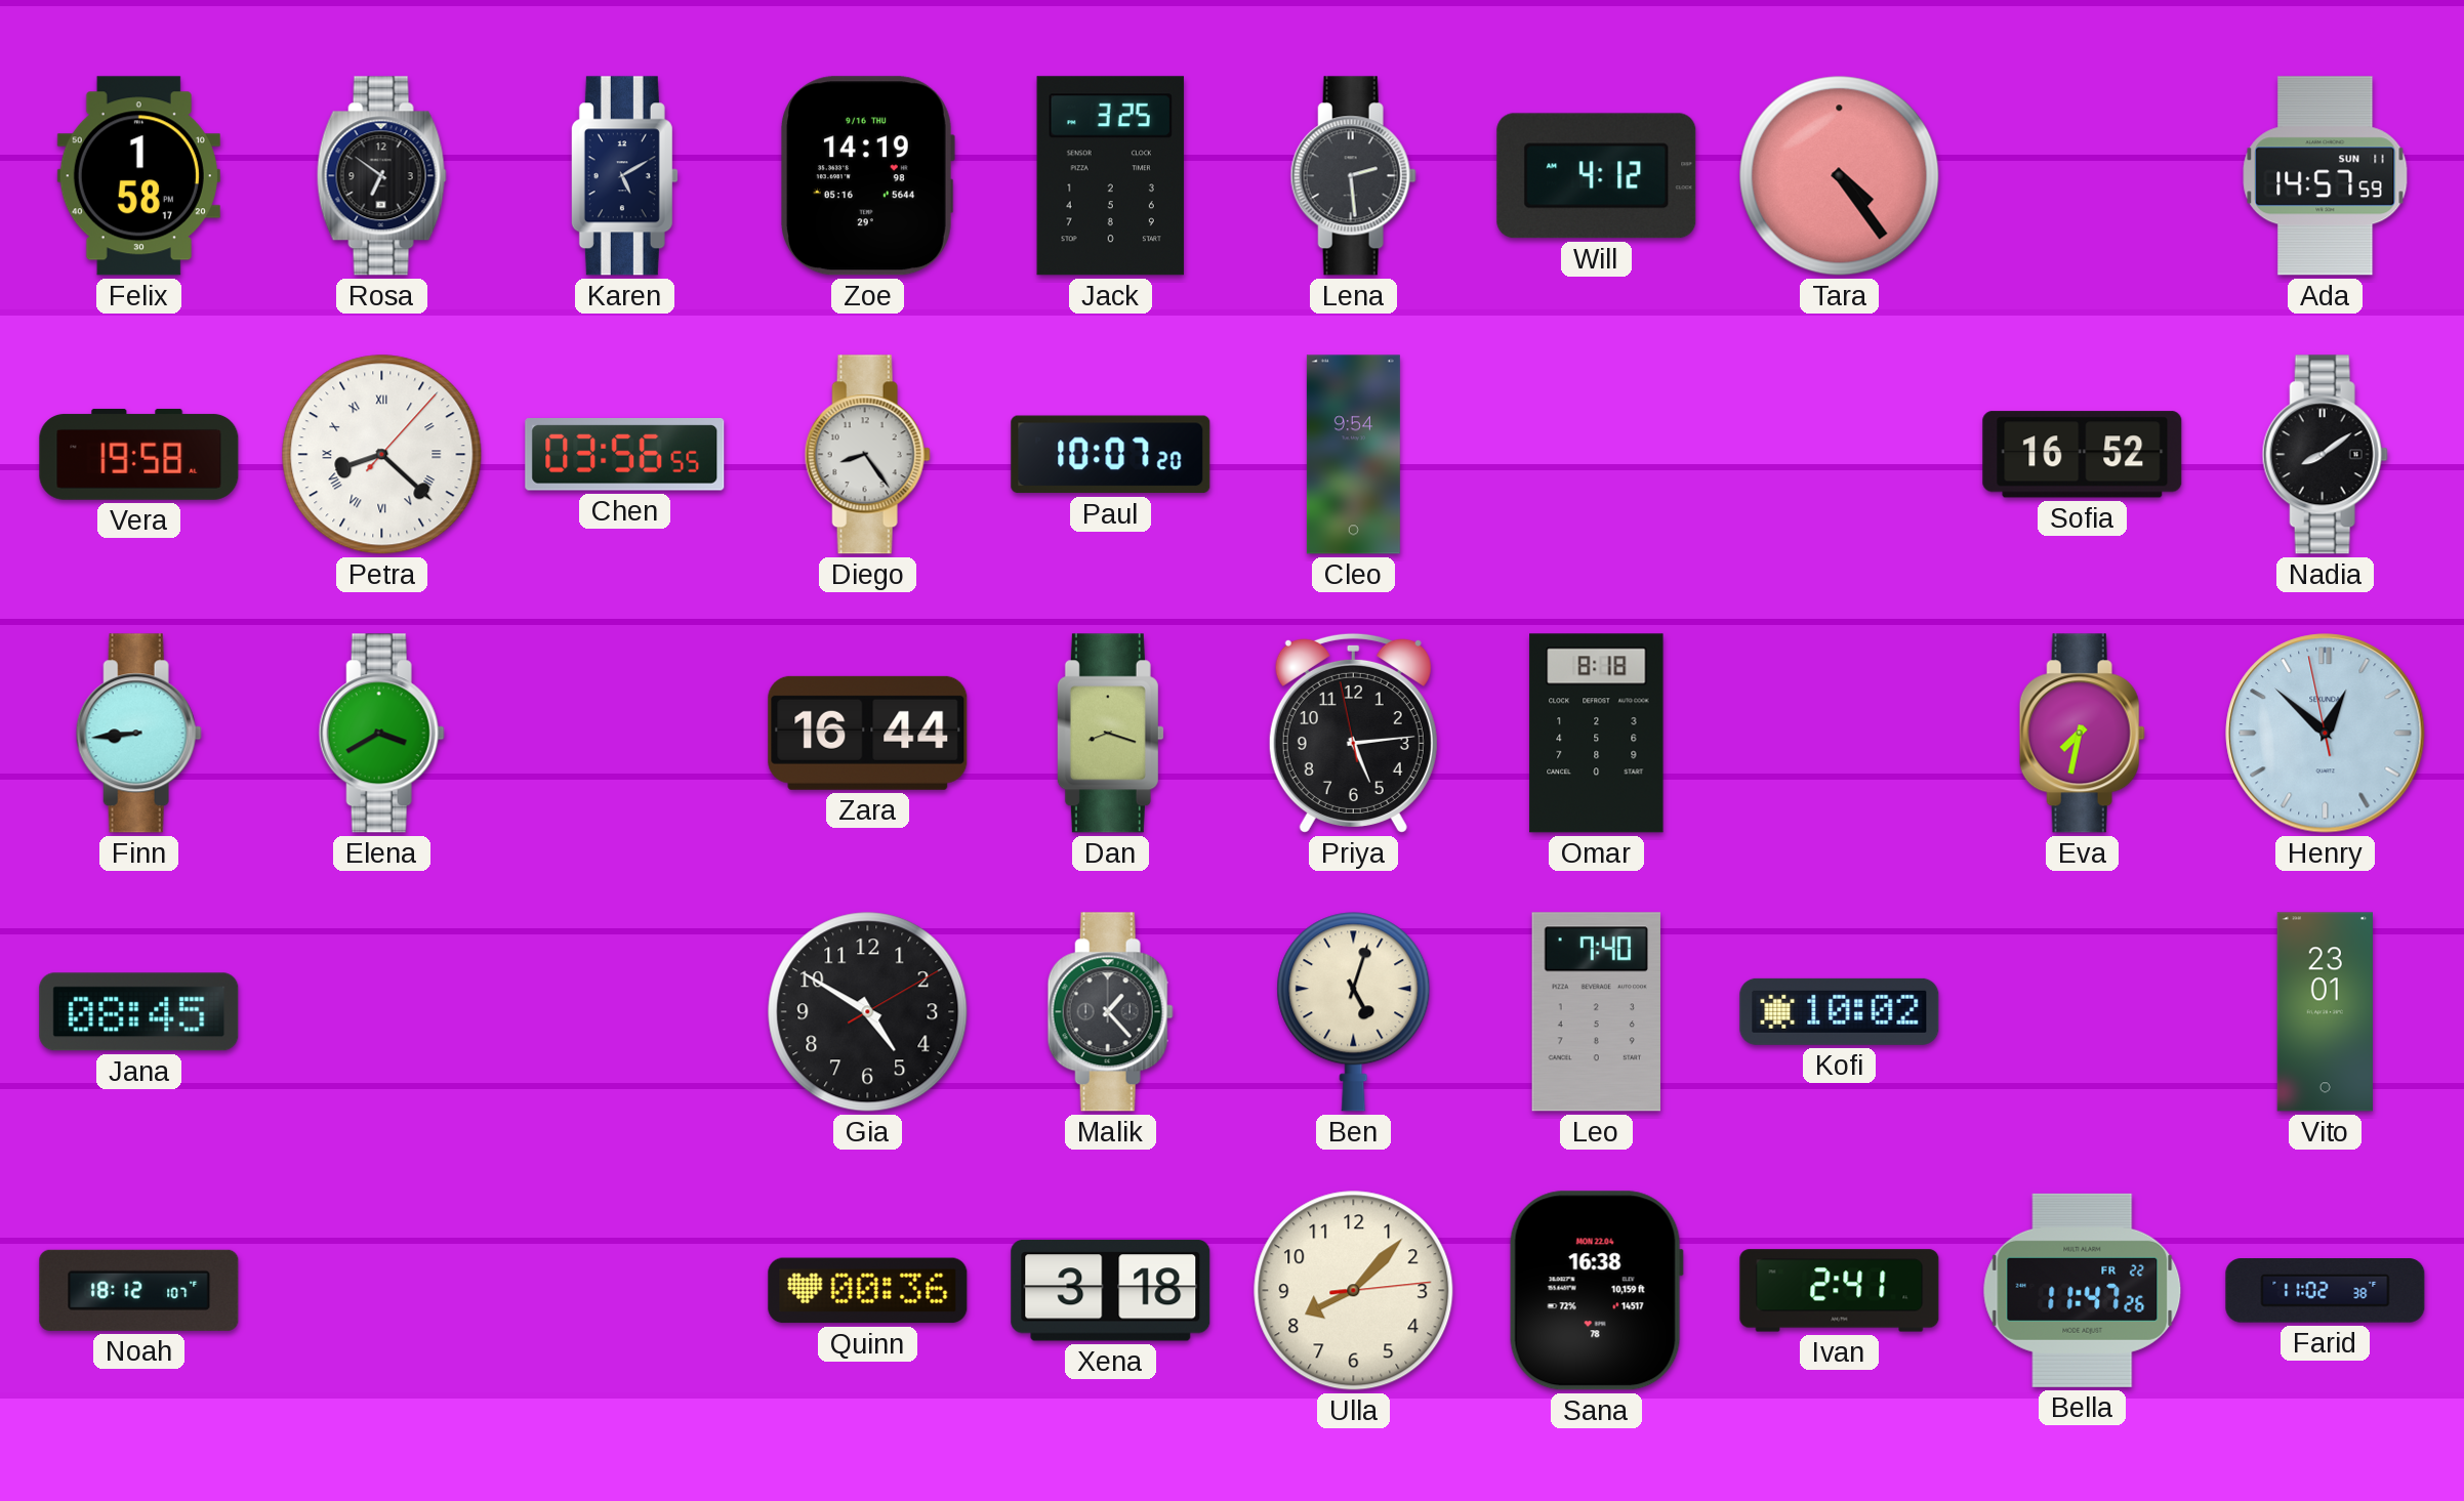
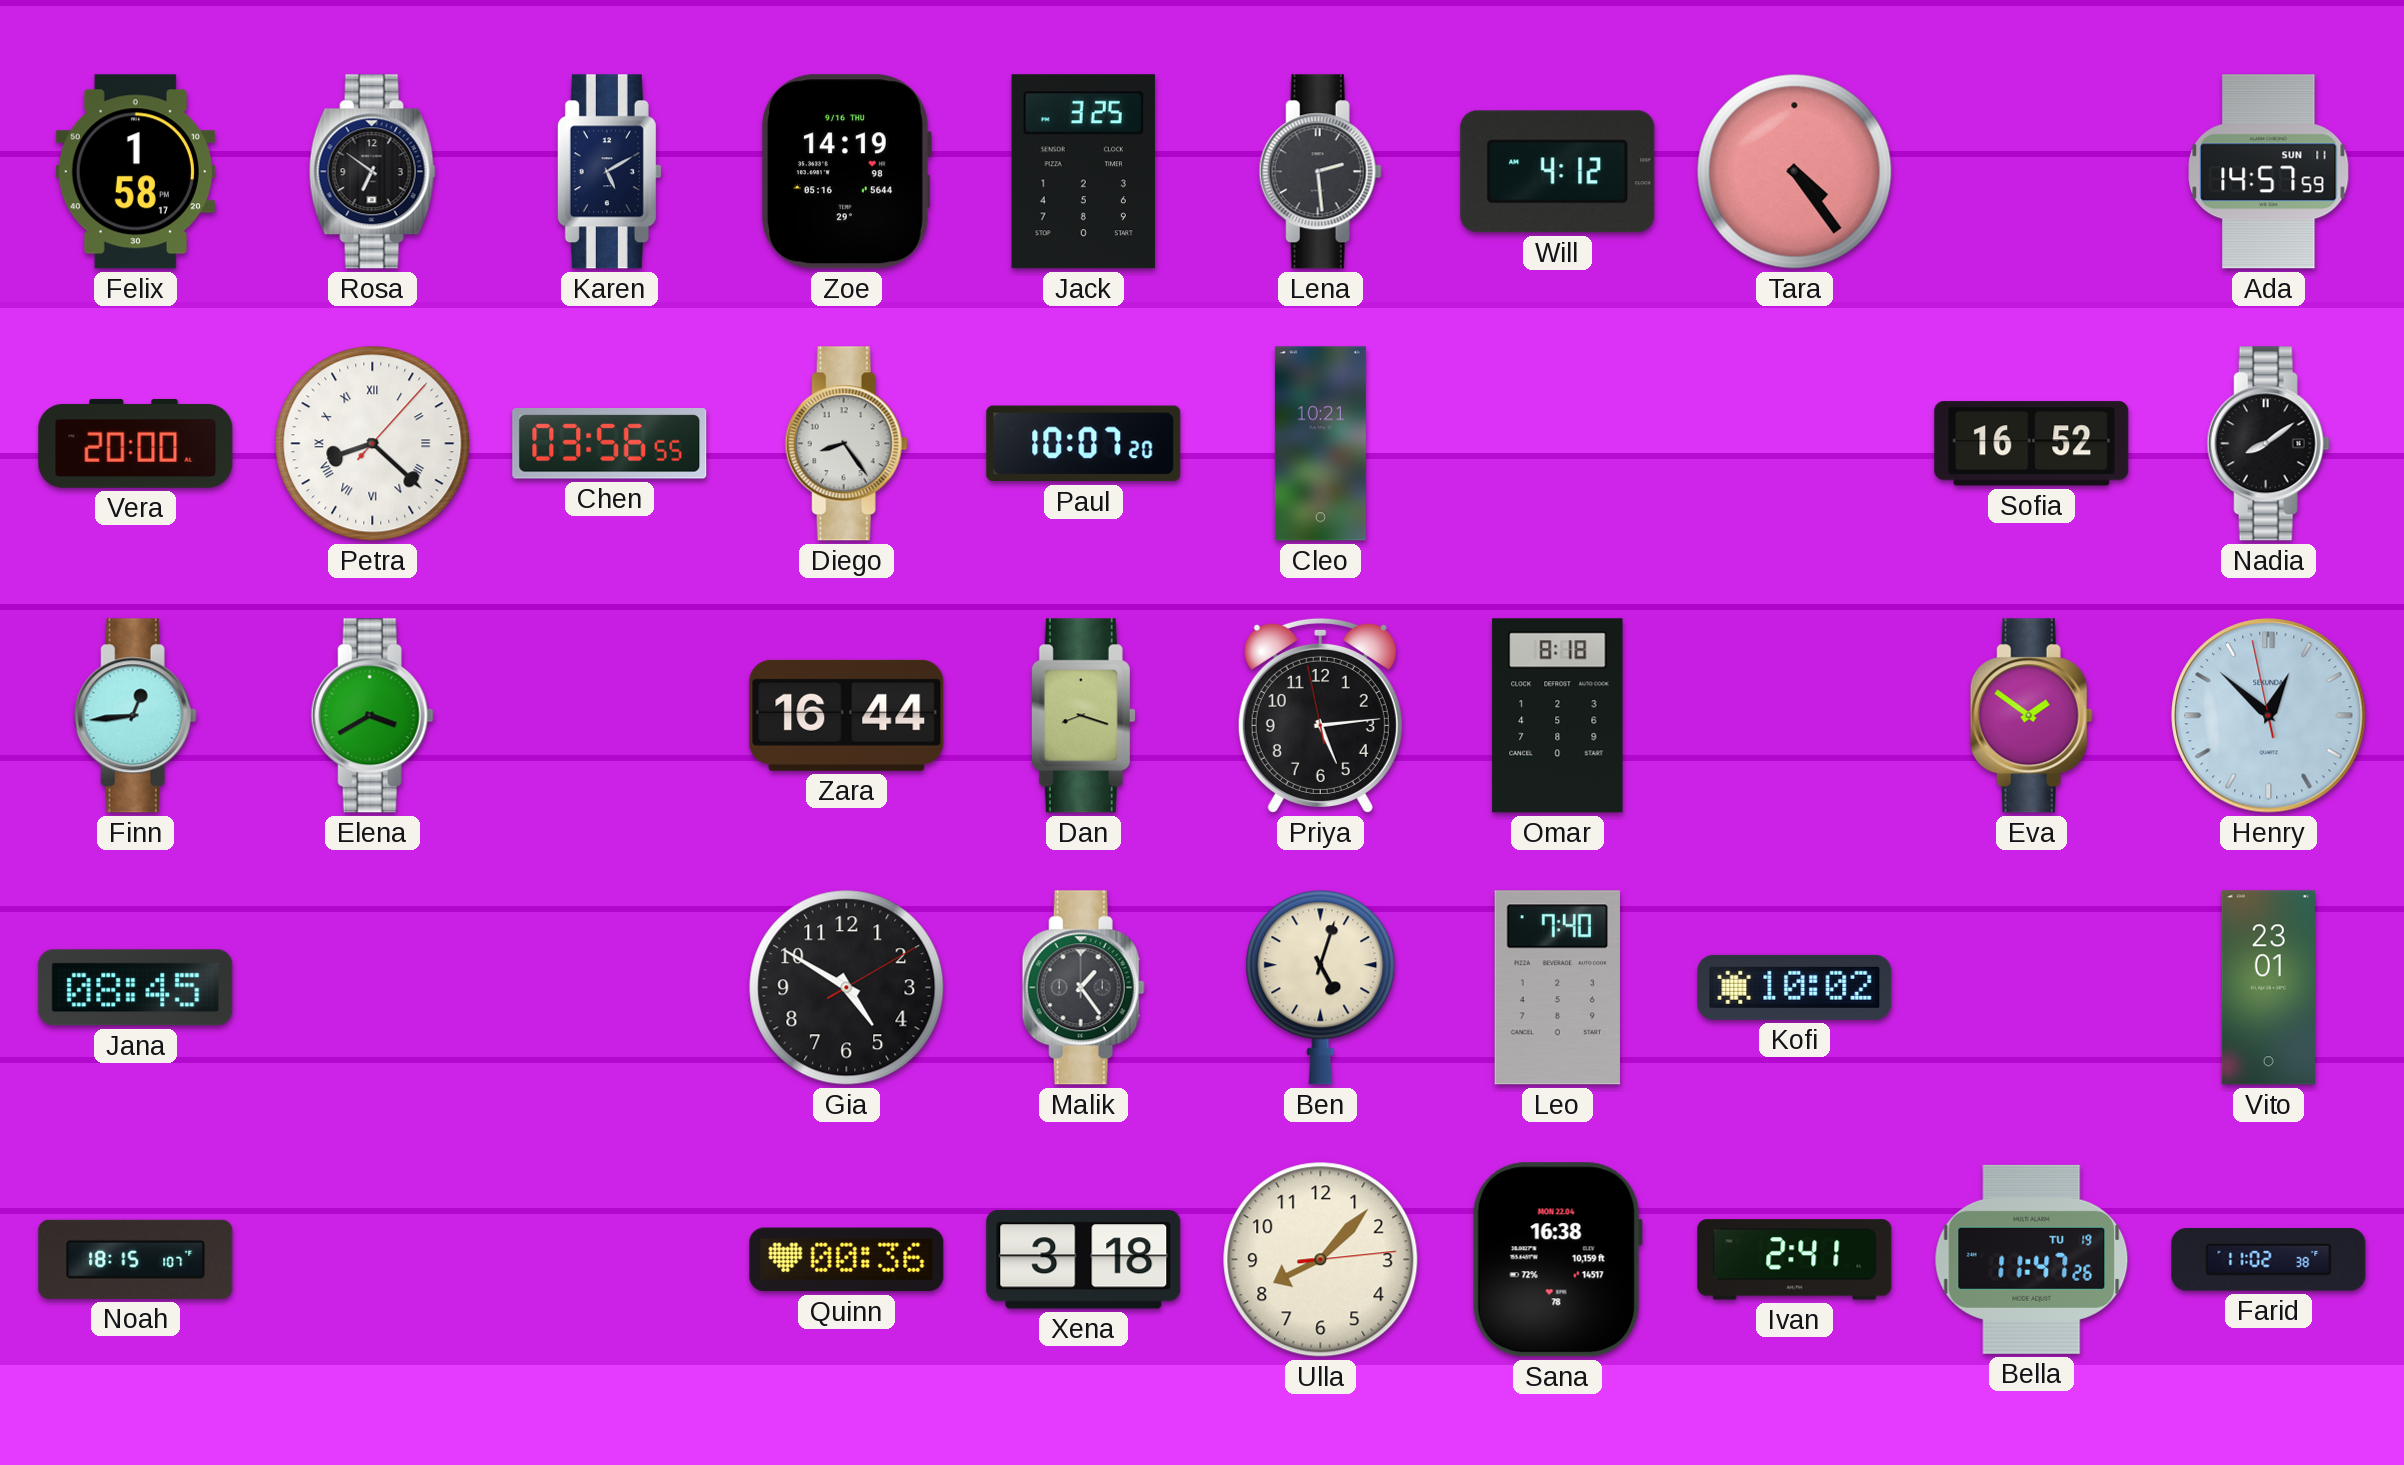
Vera: 19:58 -> 20:00 (136, 443)
Cleo: 9:54 -> 10:21 (1320, 444)
Finn: 8:44 -> 12:44 (135, 716)
Eva: 7:32 -> 1:51 (2031, 716)
Malik: 1:23 -> 1:24 (1083, 988)
Noah: 18:12 -> 18:15 (136, 1259)
Bella date: FR 22 -> TU 19 (2032, 1259)
